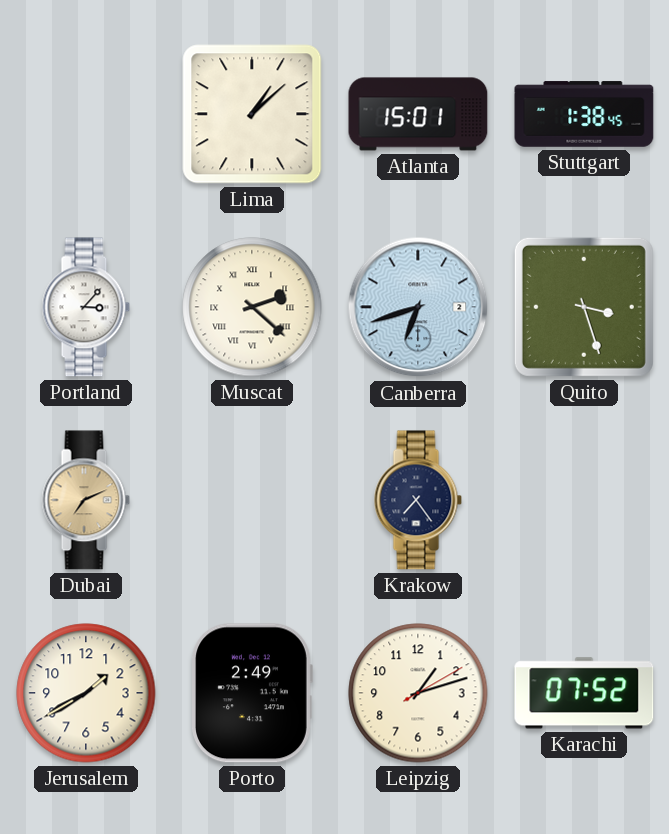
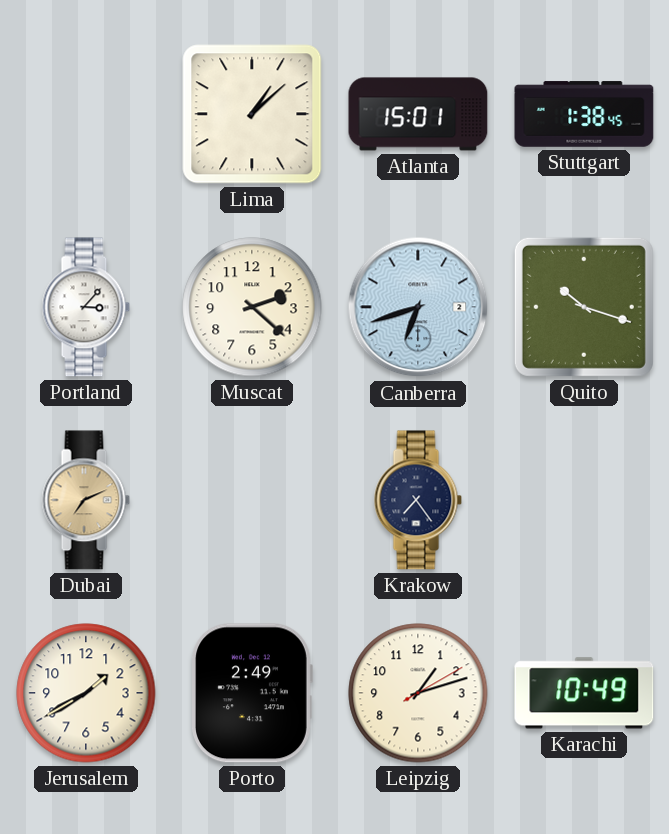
Muscat numerals: Roman -> Arabic (252, 307)
Quito: 3:27 -> 10:18 (584, 307)
Karachi: 07:52 -> 10:49 (584, 693)
